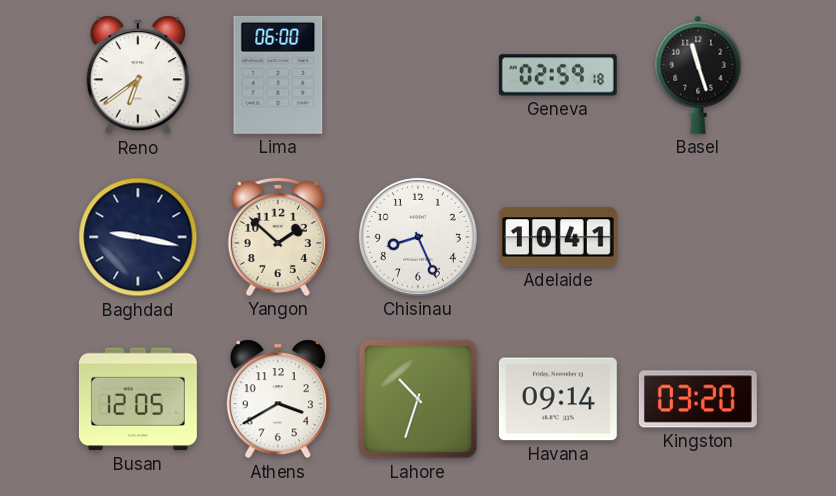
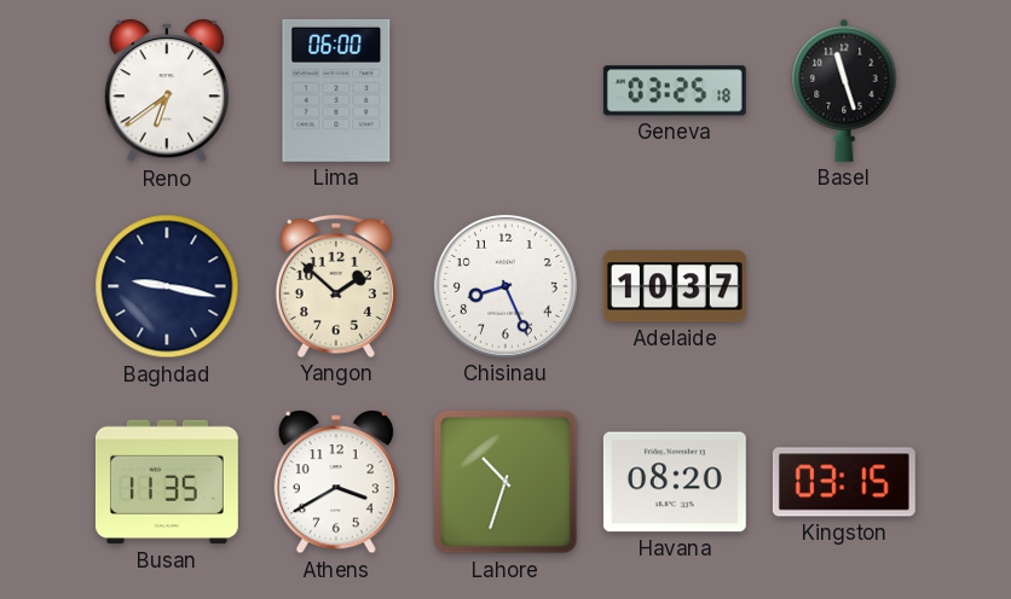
Geneva: 02:59 -> 03:25 (675, 91)
Adelaide: 10:41 -> 10:37 (675, 286)
Busan: 12:05 -> 11:35 (167, 482)
Havana: 09:14 -> 08:20 (675, 482)
Kingston: 03:20 -> 03:15 (844, 482)
